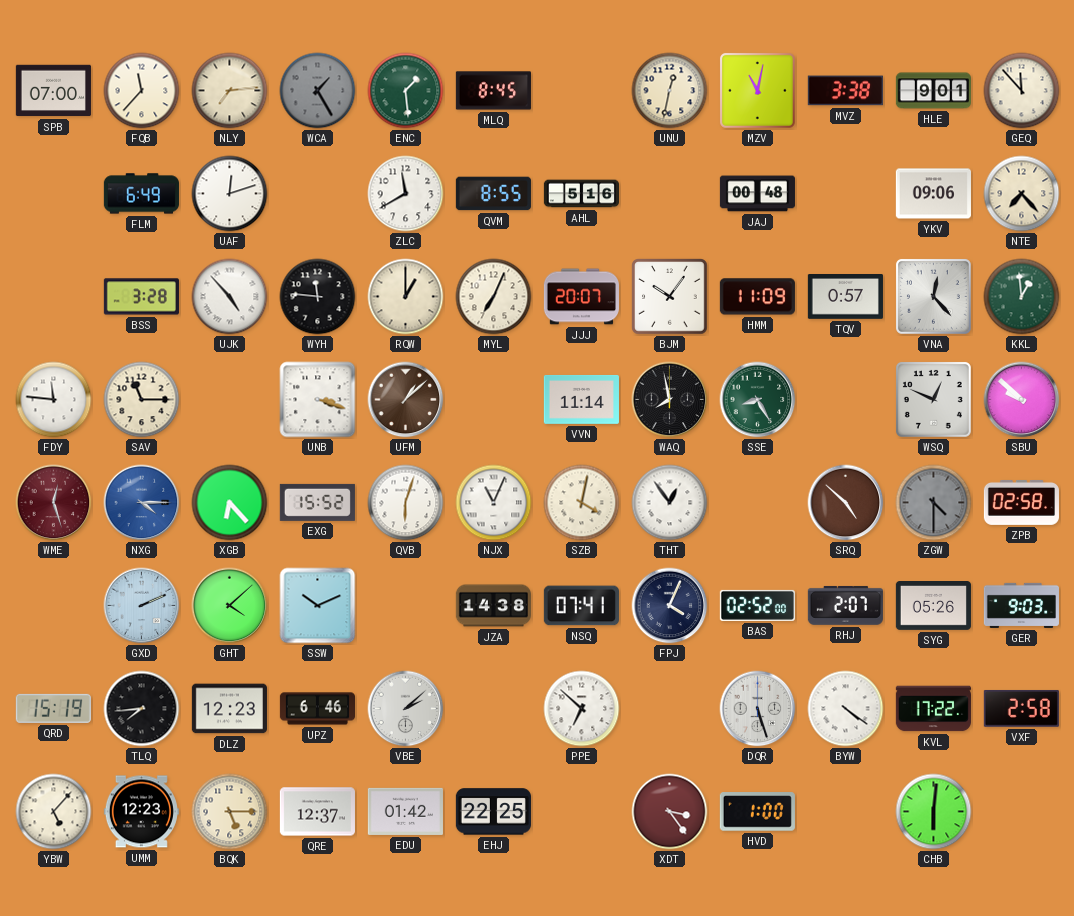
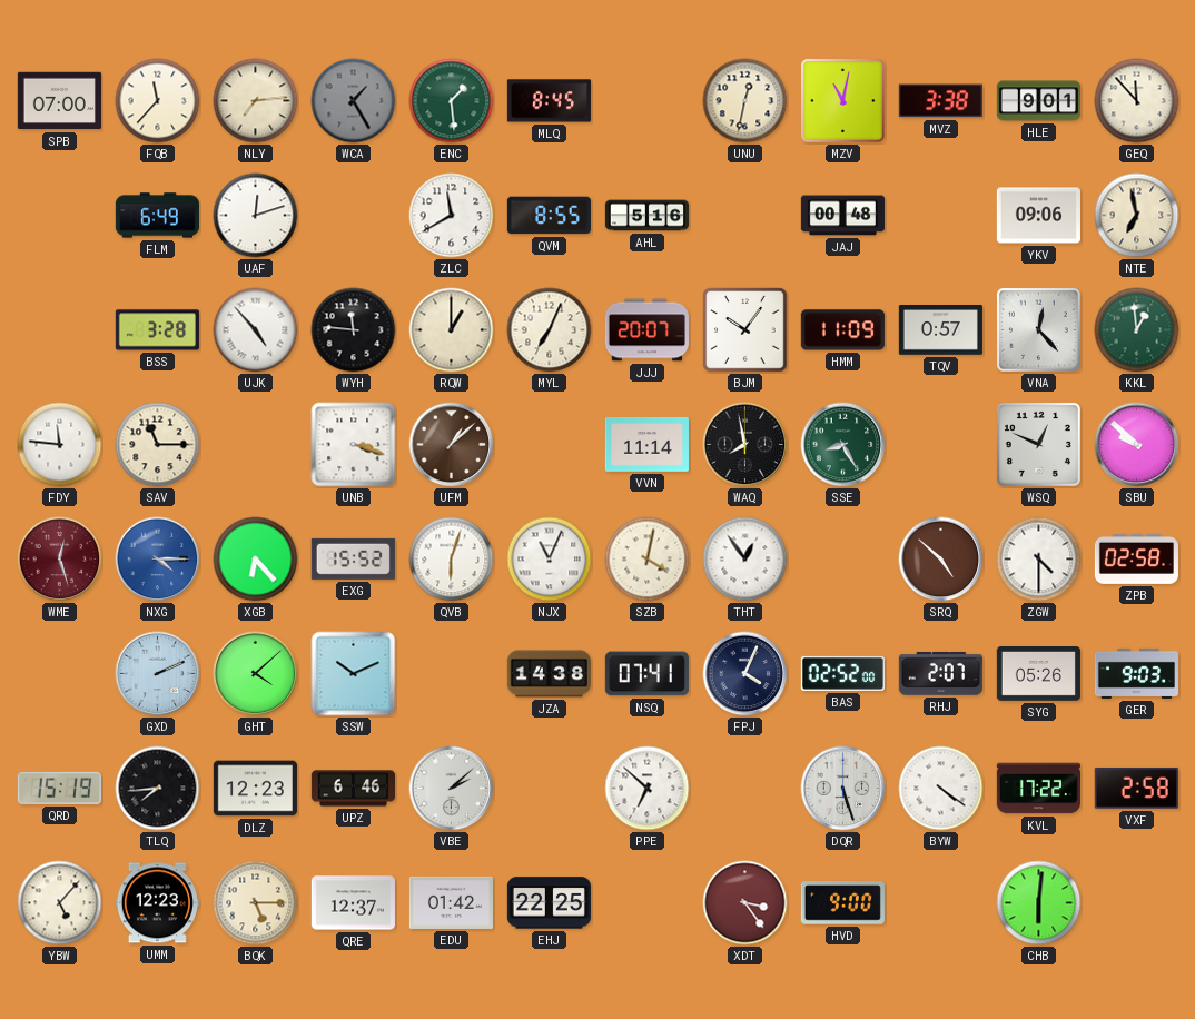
NTE: 7:23 -> 6:58 (1137, 216)
ZGW dial: grey -> white (1039, 560)
HVD: 1:00 -> 9:00 (842, 903)
